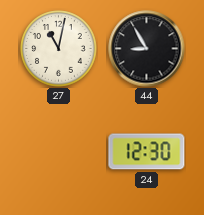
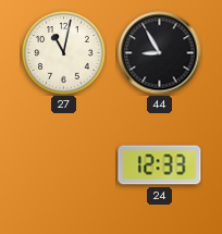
24: 12:30 -> 12:33 (160, 165)
